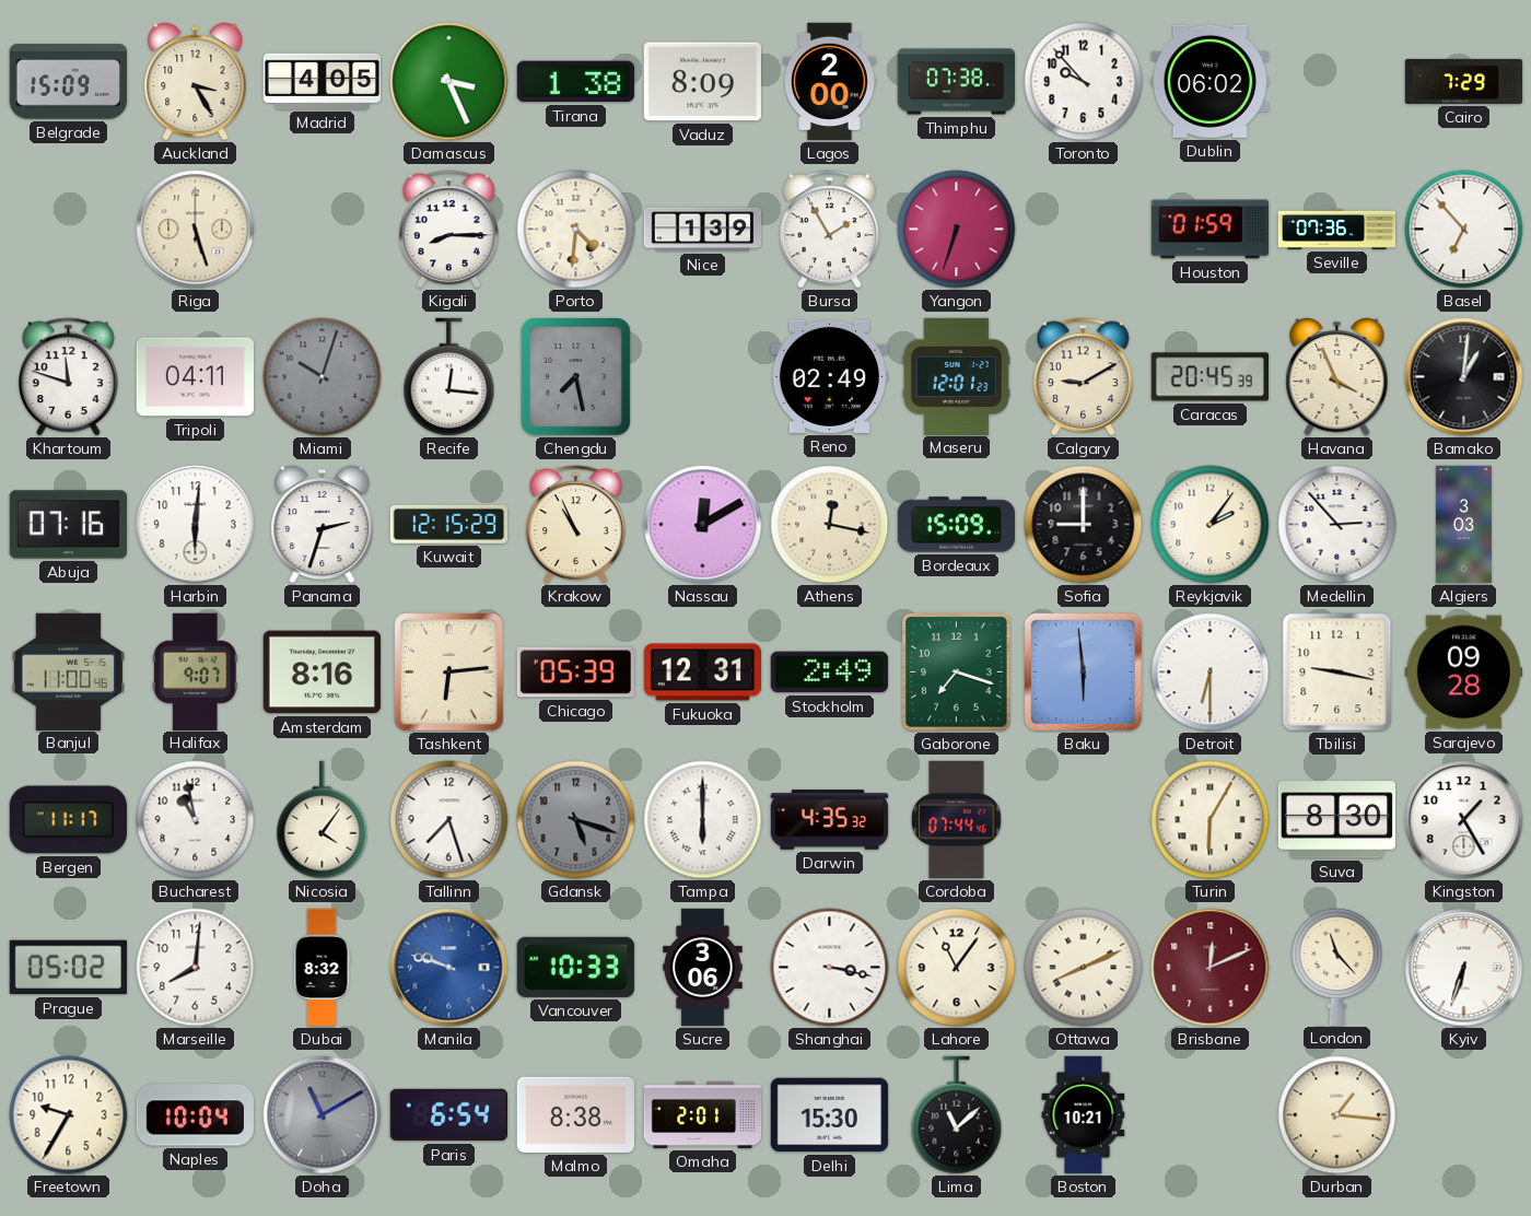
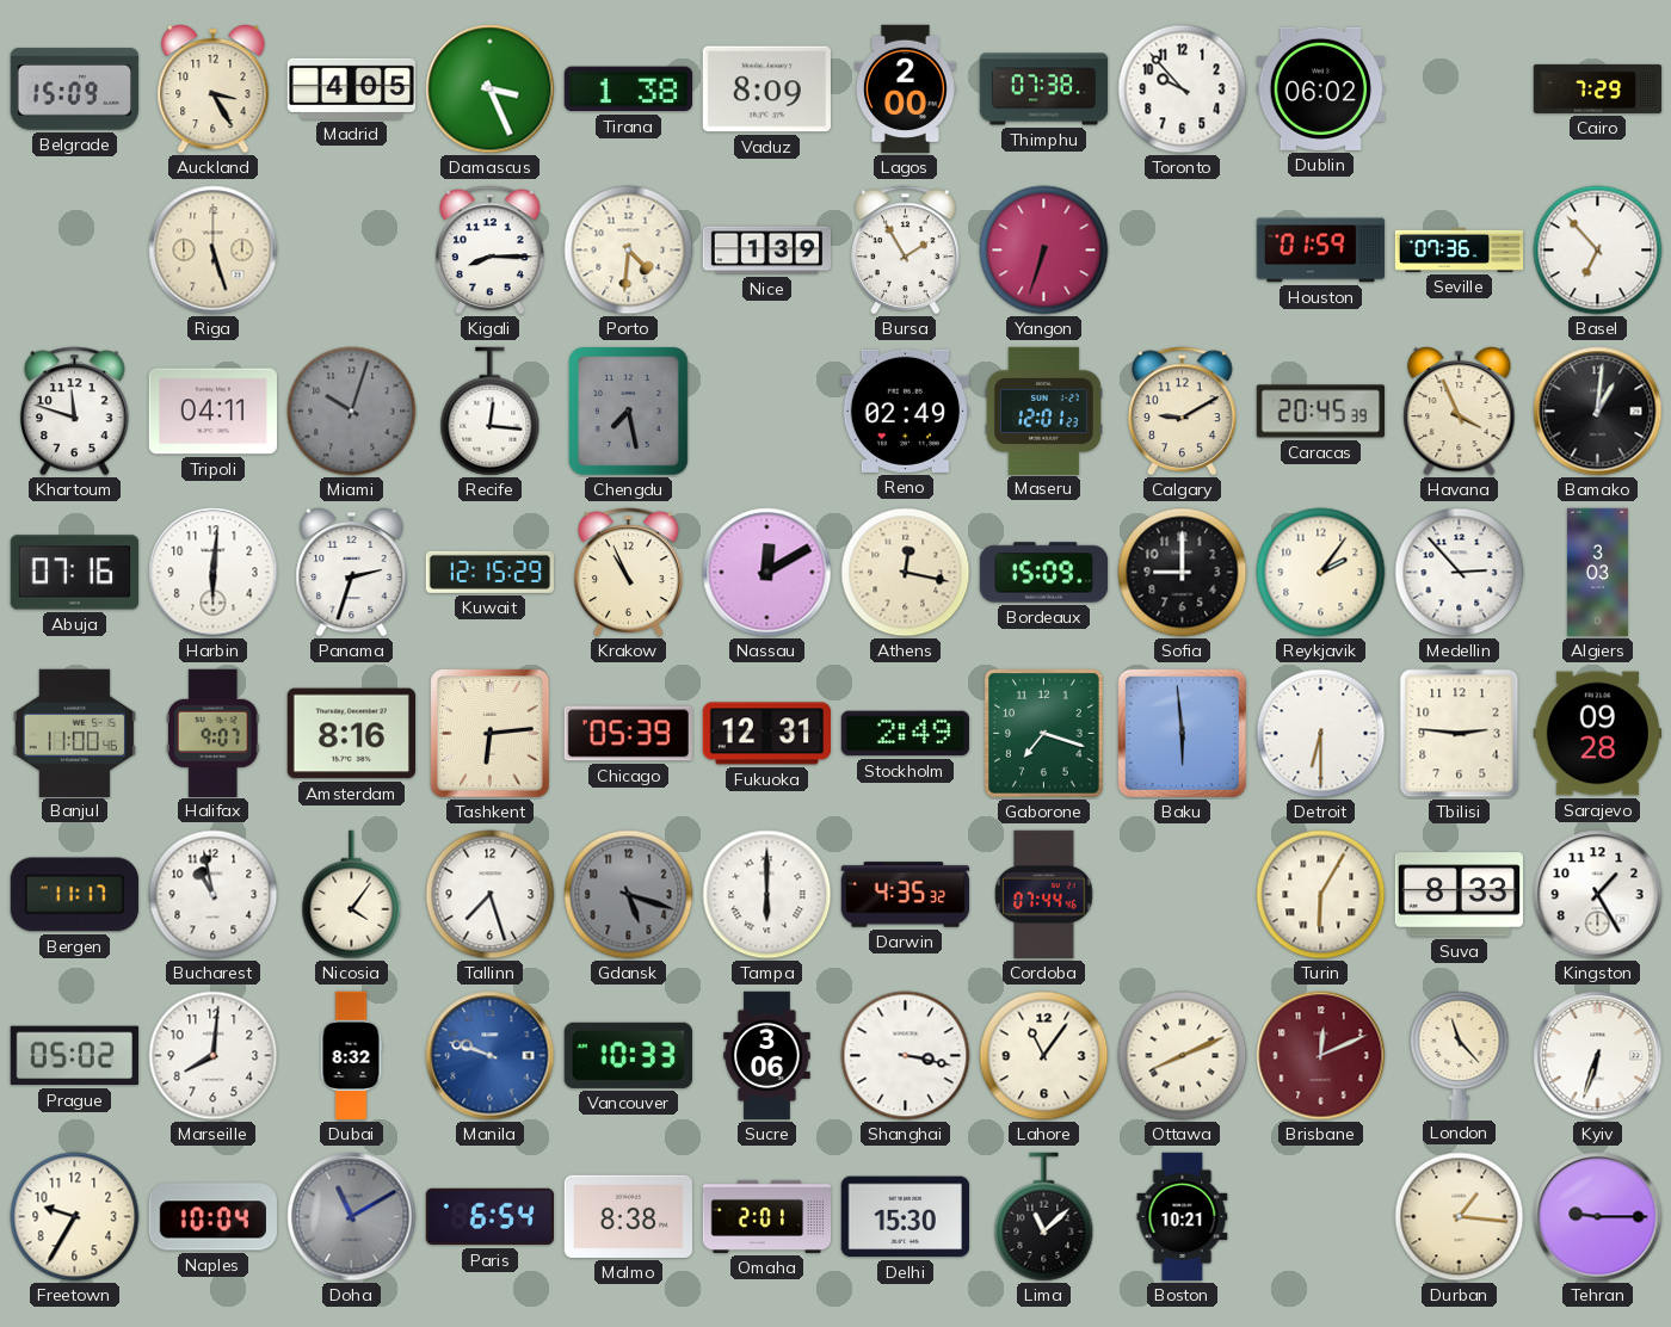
Tbilisi: 9:17 -> 2:46 (1460, 734)
Suva: 8:30 -> 8:33 (1459, 895)
Tehran: none -> 9:15 (1598, 1217)
